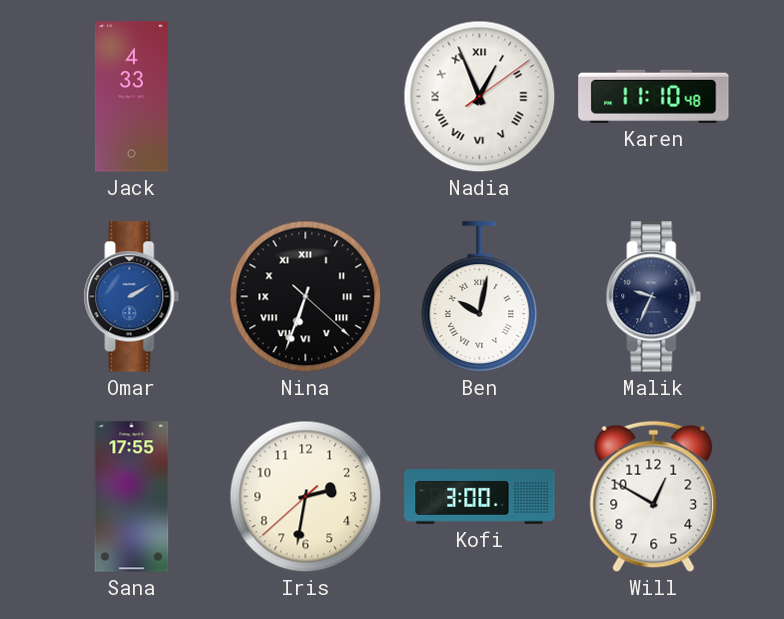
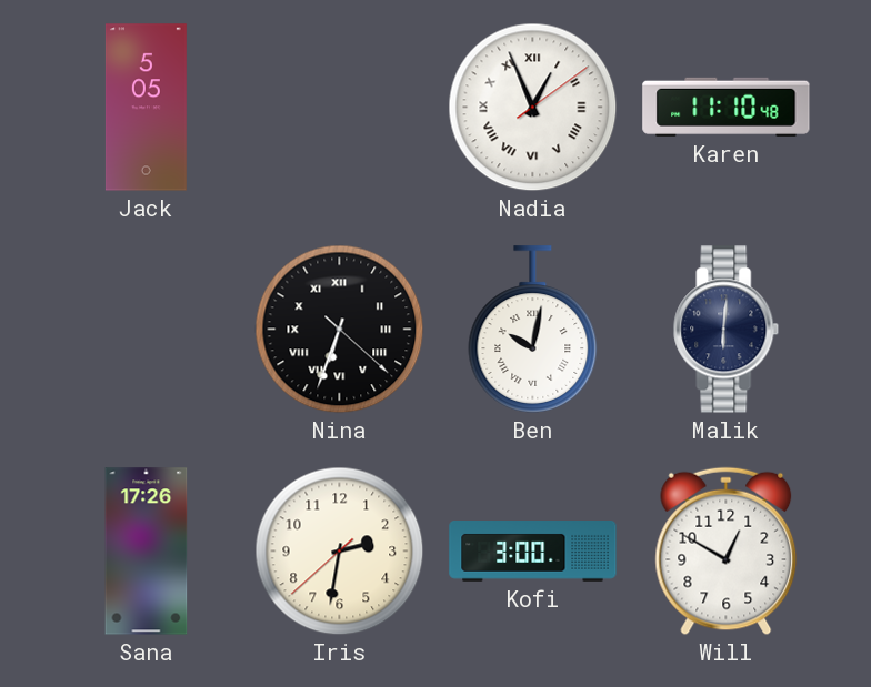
Jack: 4:33 -> 5:05 (146, 108)
Omar: 2:10 -> none (132, 297)
Malik: 9:34 -> 6:01 (727, 330)
Sana: 17:55 -> 17:26 (147, 552)
